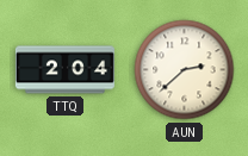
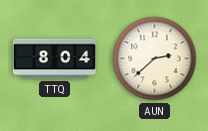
TTQ: 2:04 -> 8:04 (54, 59)
